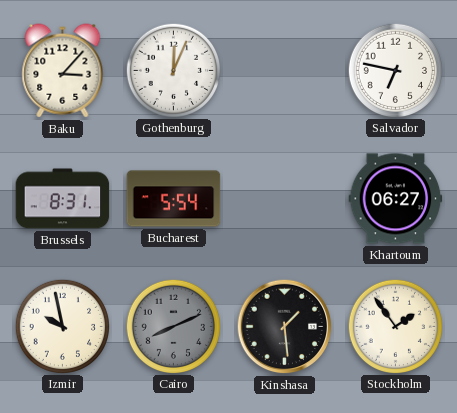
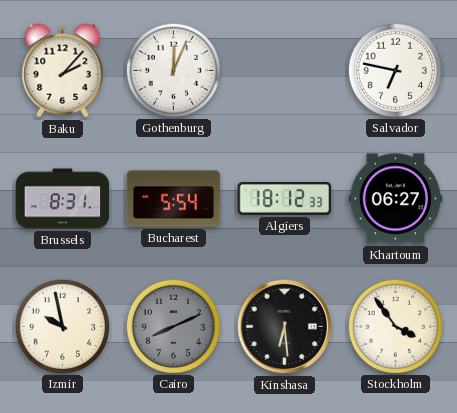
Baku: 3:07 -> 2:07 (63, 71)
Algiers: none -> 18:12 (285, 199)
Kinshasa: 1:29 -> 6:29 (285, 327)
Stockholm: 1:54 -> 3:54 (395, 326)
